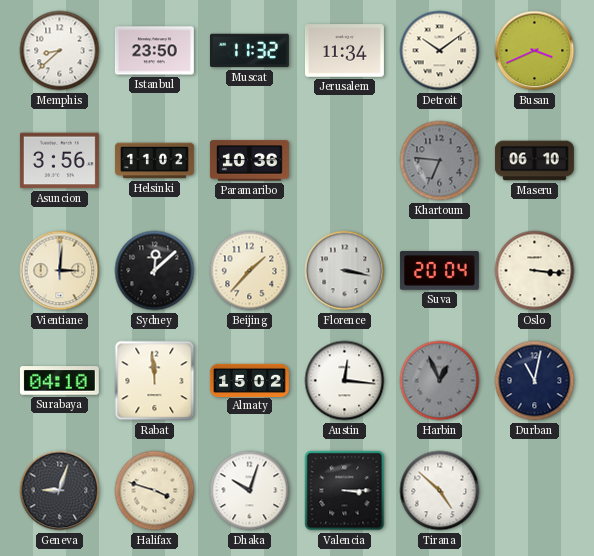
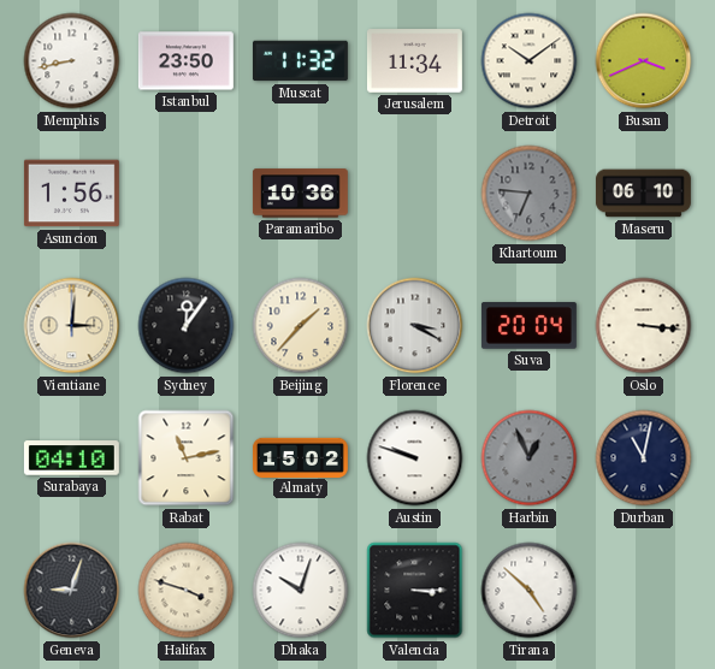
Memphis: 8:38 -> 8:43 (72, 61)
Asuncion: 3:56 -> 1:56 (71, 194)
Helsinki: 11:02 -> none (154, 161)
Sydney: 12:08 -> 12:06 (187, 326)
Florence: 3:17 -> 3:20 (415, 326)
Rabat: 11:59 -> 11:13 (187, 458)
Austin: 12:16 -> 9:48 (415, 458)
